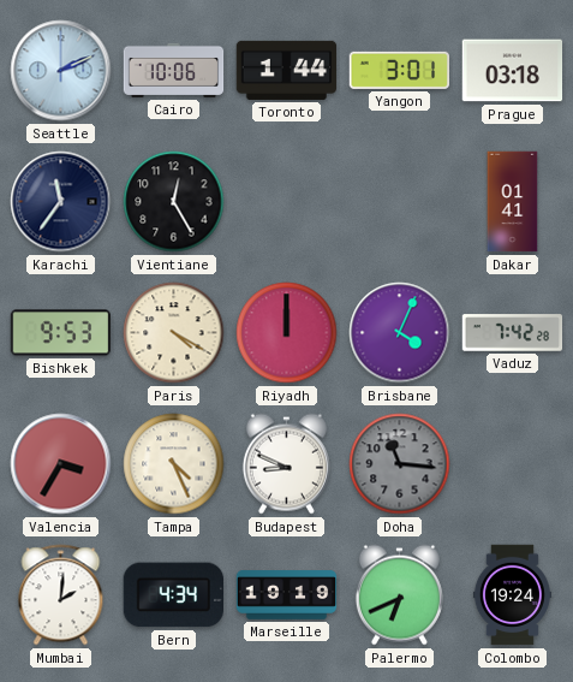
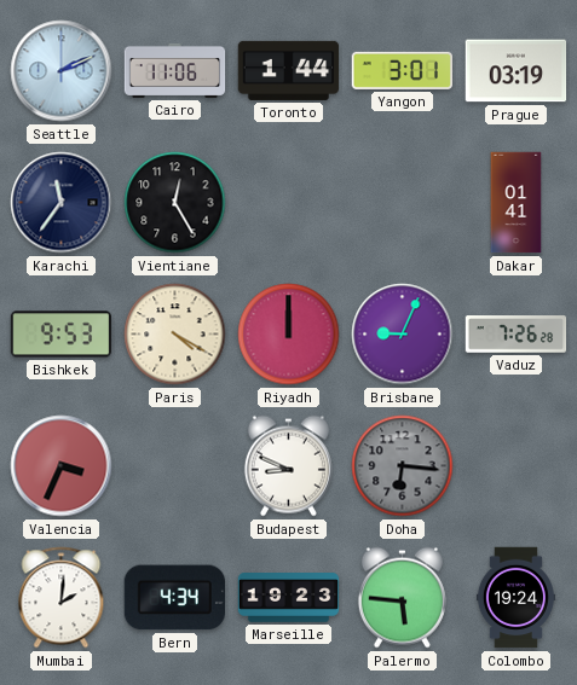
Cairo: 10:06 -> 11:06 (175, 70)
Prague: 03:18 -> 03:19 (517, 71)
Brisbane: 4:04 -> 9:04 (403, 335)
Vaduz: 7:42 -> 7:26 (517, 335)
Valencia: 3:35 -> 3:34 (62, 466)
Tampa: 4:26 -> none (174, 464)
Doha: 11:16 -> 6:16 (403, 466)
Marseille: 19:19 -> 19:23 (289, 598)
Palermo: 6:41 -> 5:46 (402, 598)
